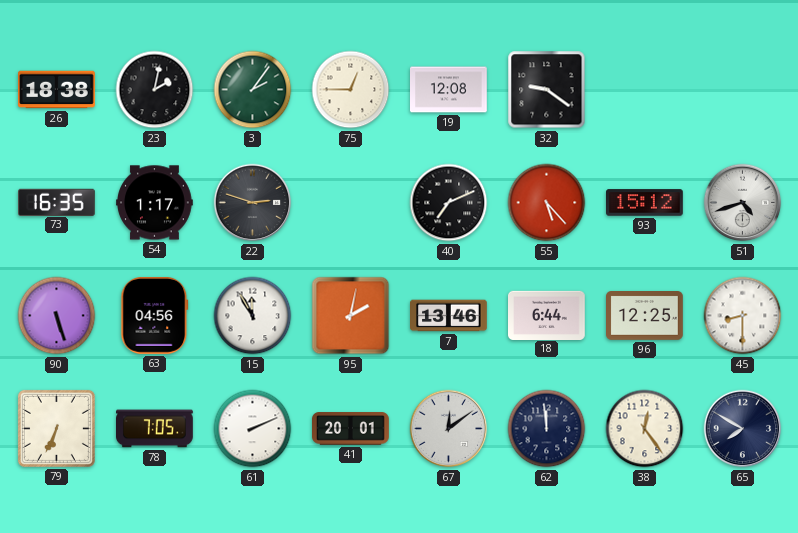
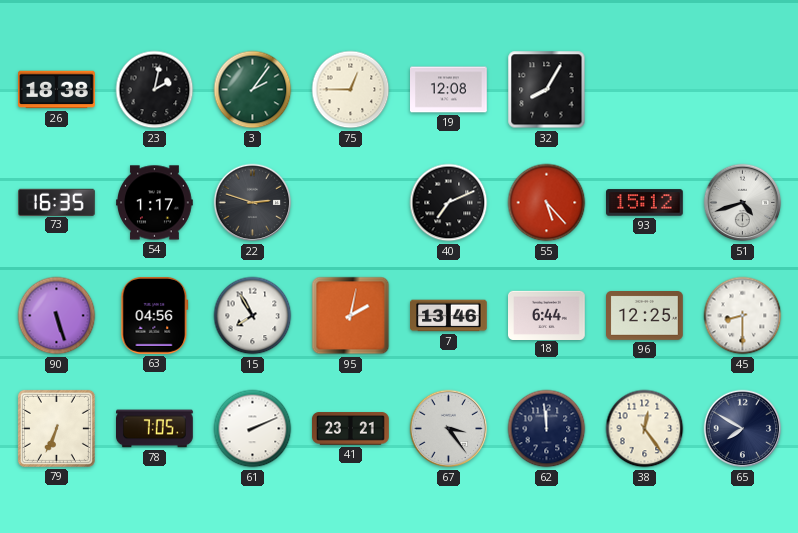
32: 9:21 -> 8:05 (547, 90)
15: 11:55 -> 7:55 (253, 316)
41: 20:01 -> 23:21 (351, 429)
67: 12:09 -> 3:24 (449, 429)
